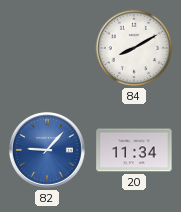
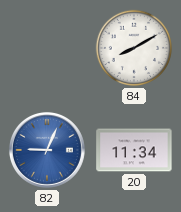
82: 9:07 -> 9:04 (47, 150)
